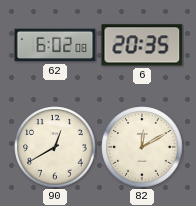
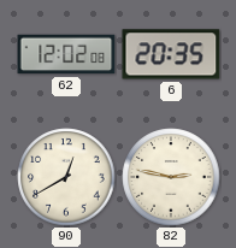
62: 6:02 -> 12:02 (66, 54)
82: 12:10 -> 2:47 (171, 177)
